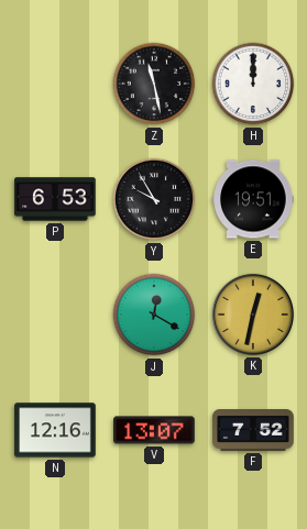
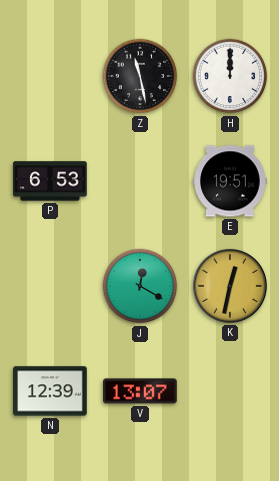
Y: 9:55 -> none (154, 199)
N: 12:16 -> 12:39 (50, 391)
F: 7:52 -> none (253, 431)
